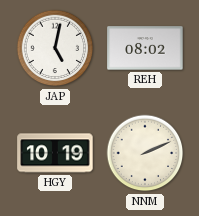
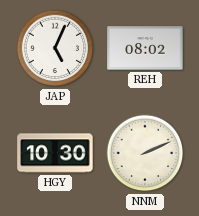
JAP: 5:02 -> 5:04 (55, 48)
HGY: 10:19 -> 10:30 (55, 153)
